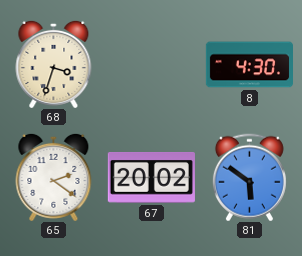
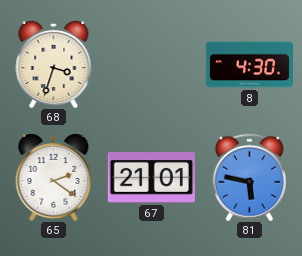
67: 20:02 -> 21:01 (151, 178)
81: 5:51 -> 5:47 (249, 177)
